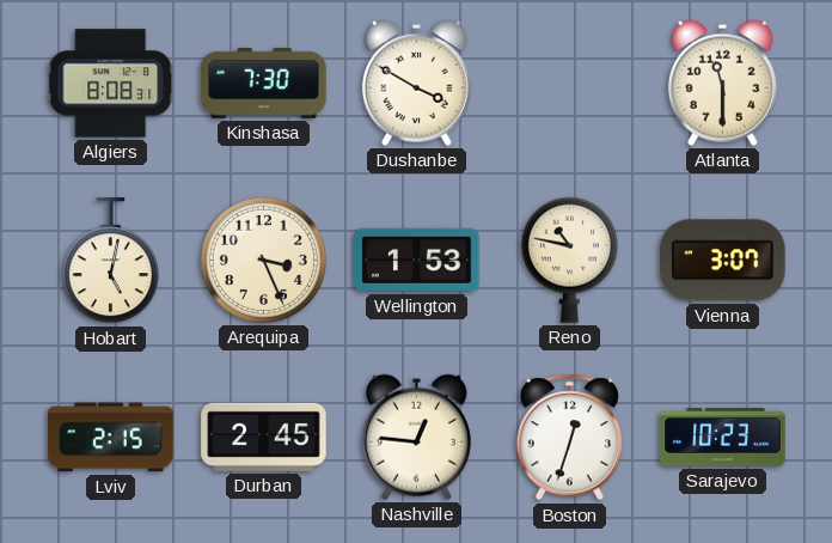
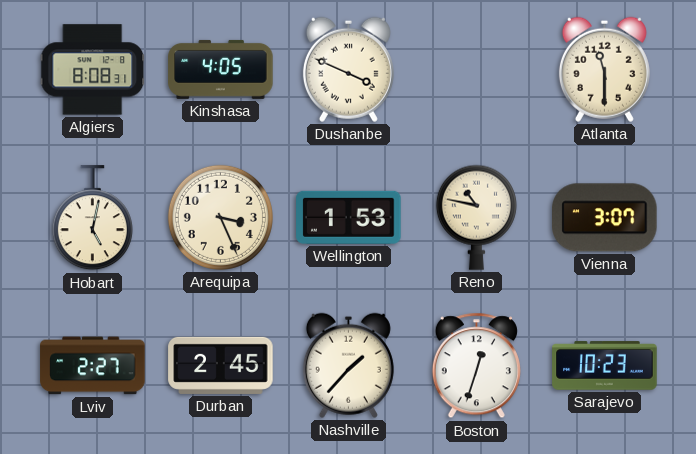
Kinshasa: 7:30 -> 4:05 (221, 69)
Dushanbe: 3:50 -> 3:49 (348, 69)
Lviv: 2:15 -> 2:27 (93, 366)
Nashville: 12:46 -> 1:37 (348, 365)
